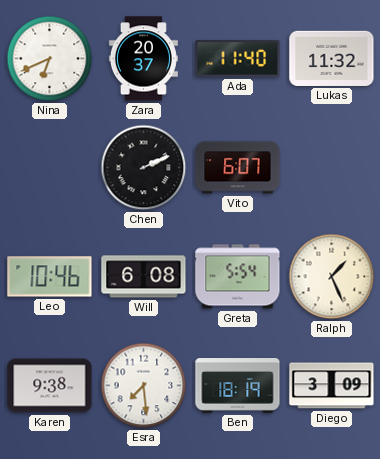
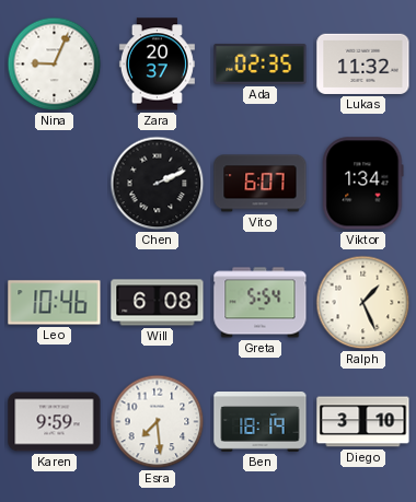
Nina: 6:41 -> 9:04 (55, 65)
Ada: 11:40 -> 02:35 (261, 63)
Viktor: none -> 1:34 (363, 184)
Karen: 9:38 -> 9:59 (55, 422)
Diego: 3:09 -> 3:10 (363, 422)
